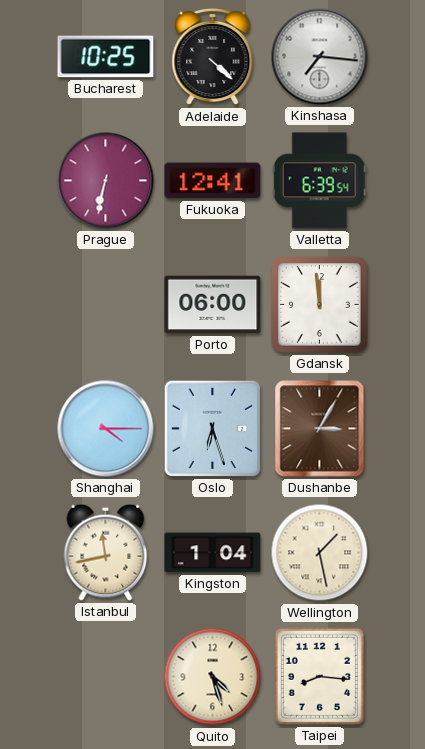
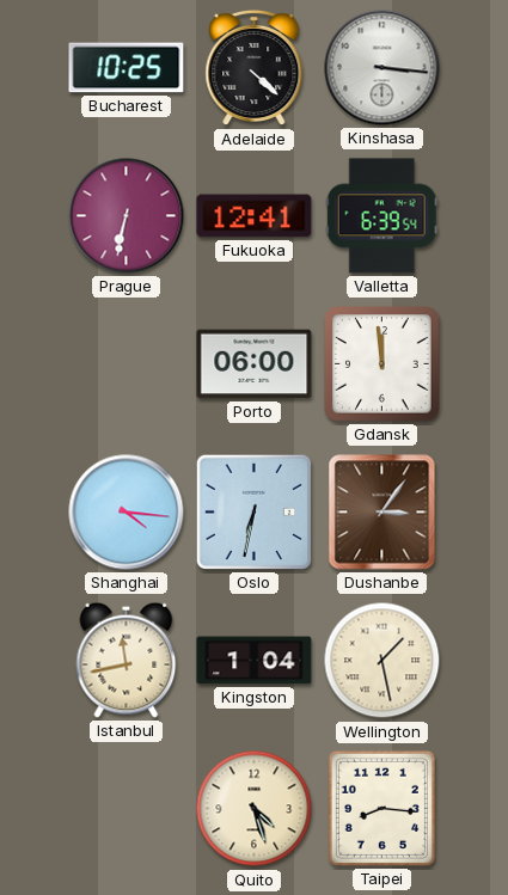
Kinshasa: 7:16 -> 3:16 (382, 68)
Shanghai: 4:15 -> 4:16 (127, 513)
Oslo: 6:27 -> 6:32 (253, 511)
Dushanbe: 3:05 -> 3:06 (382, 513)
